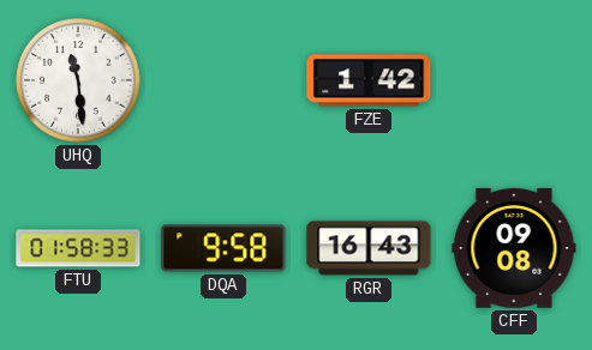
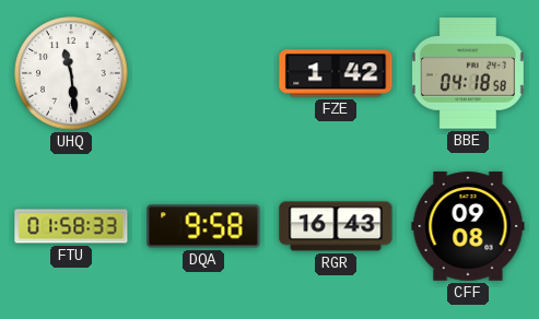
BBE: none -> 04:18 (468, 73)
